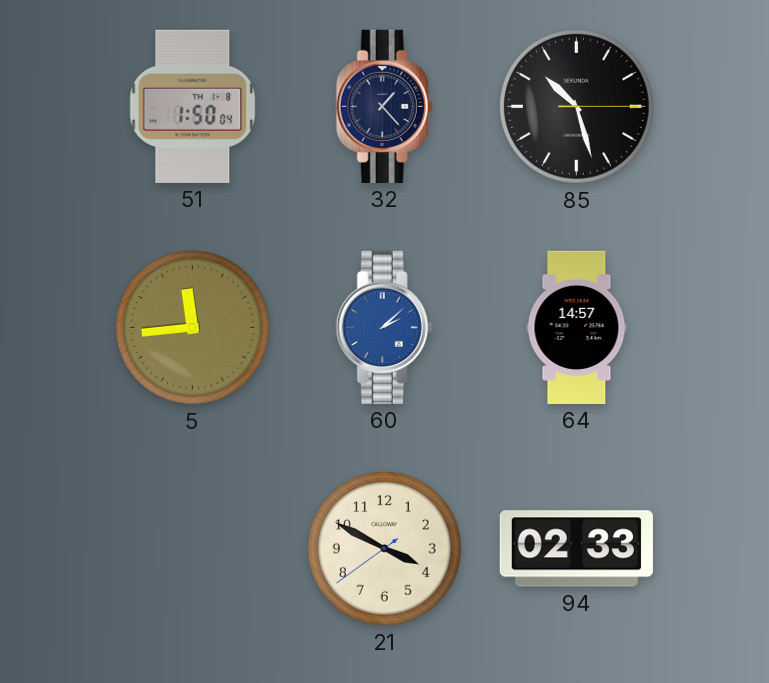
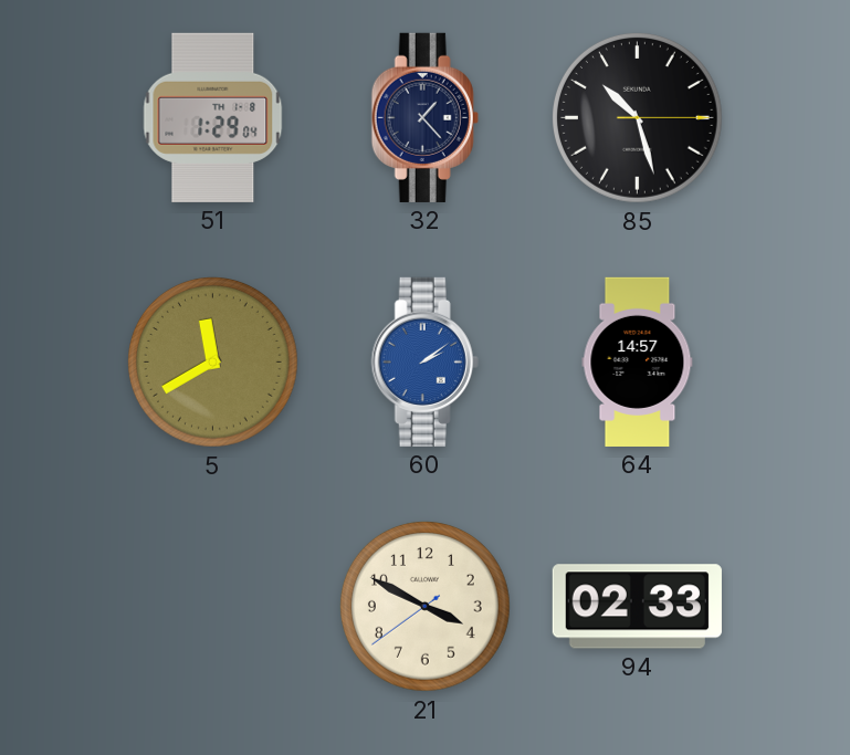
51: 1:50 -> 1:29 (213, 117)
5: 11:44 -> 11:40 (212, 361)
60: 2:08 -> 2:09 (424, 361)
